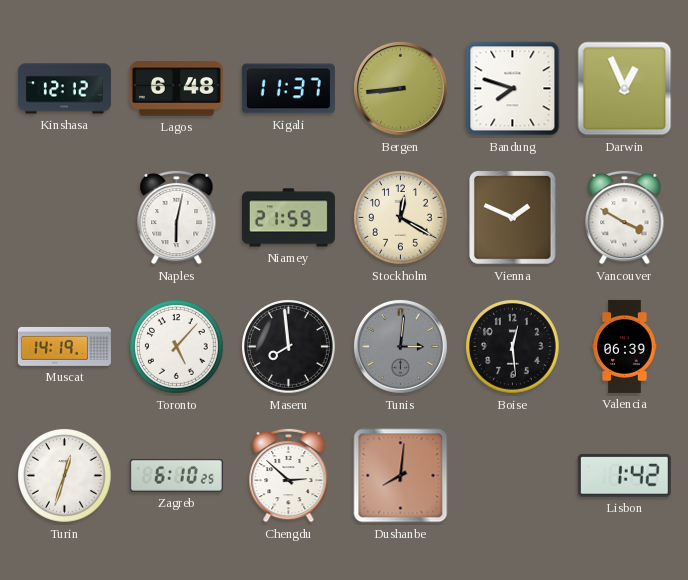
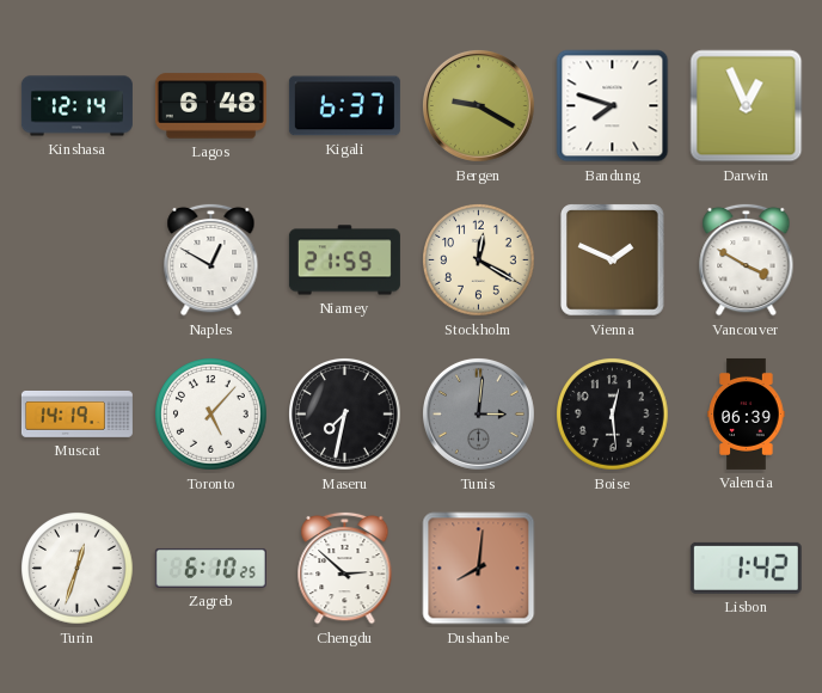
Kinshasa: 12:12 -> 12:14 (76, 106)
Kigali: 11:37 -> 6:37 (344, 106)
Bergen: 8:44 -> 9:20 (478, 105)
Naples: 6:02 -> 12:50 (211, 259)
Maseru: 7:59 -> 7:32 (345, 415)
